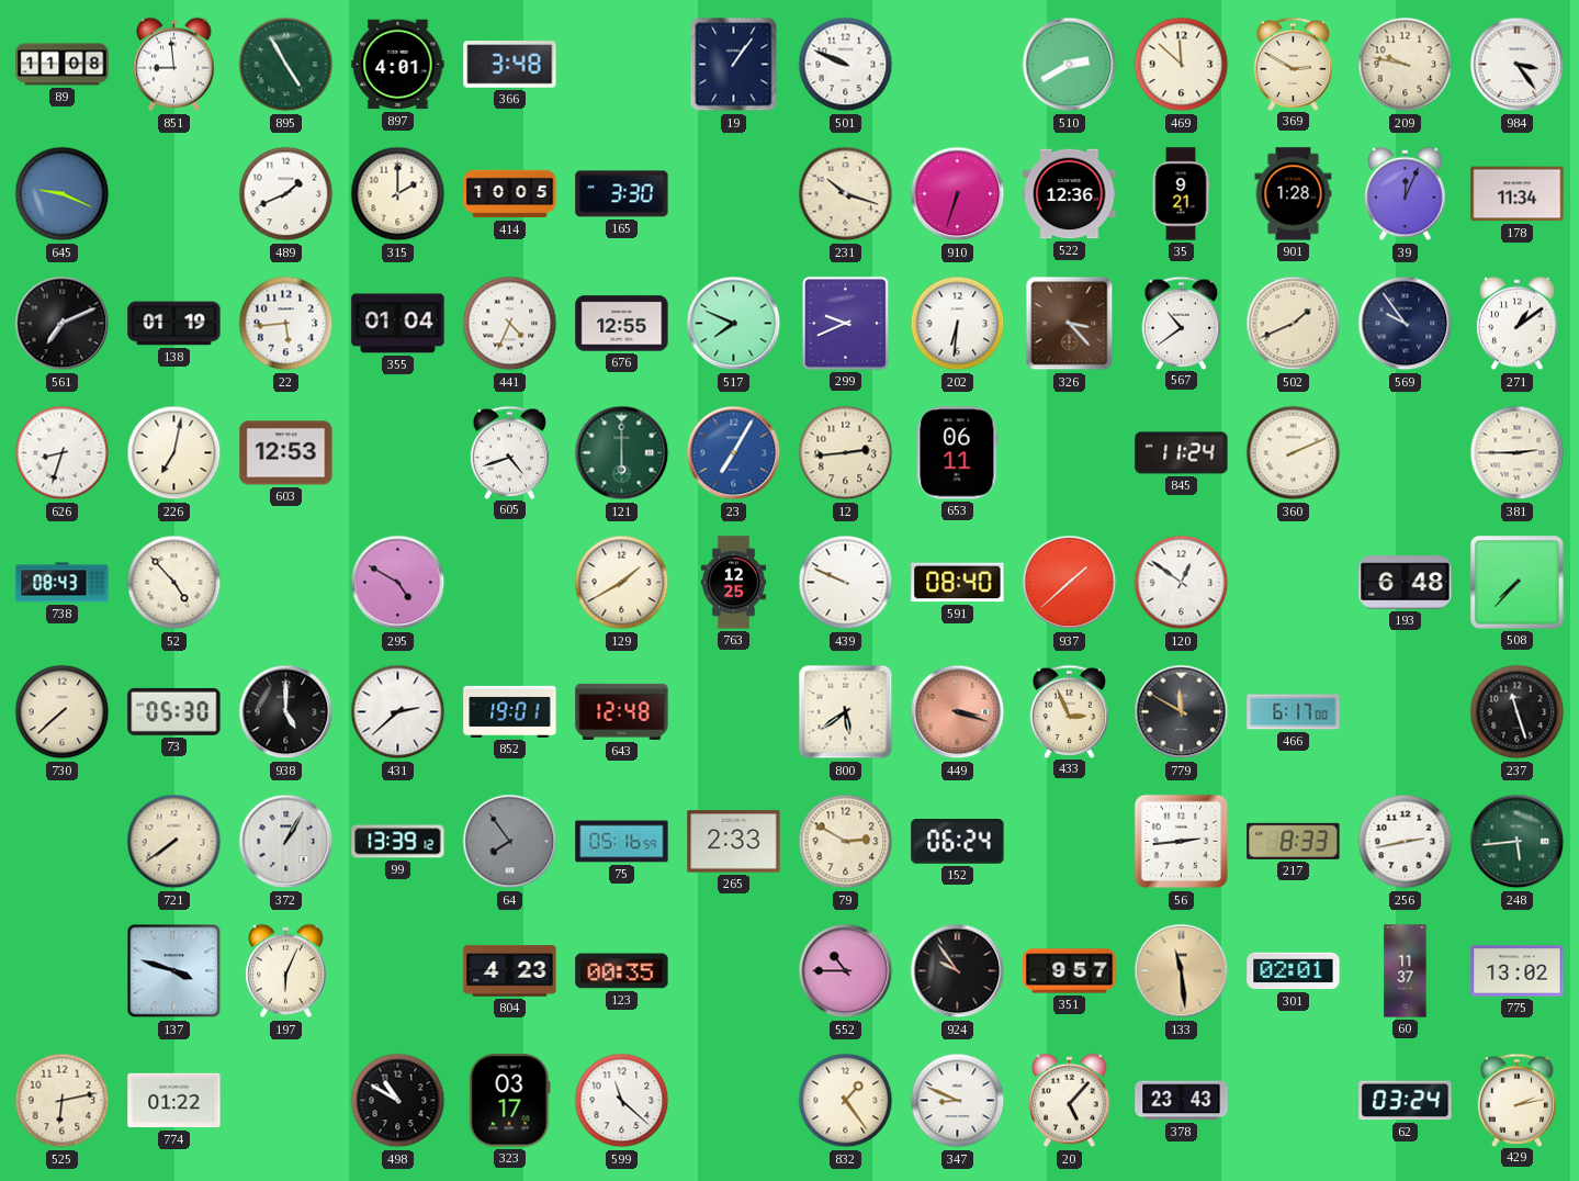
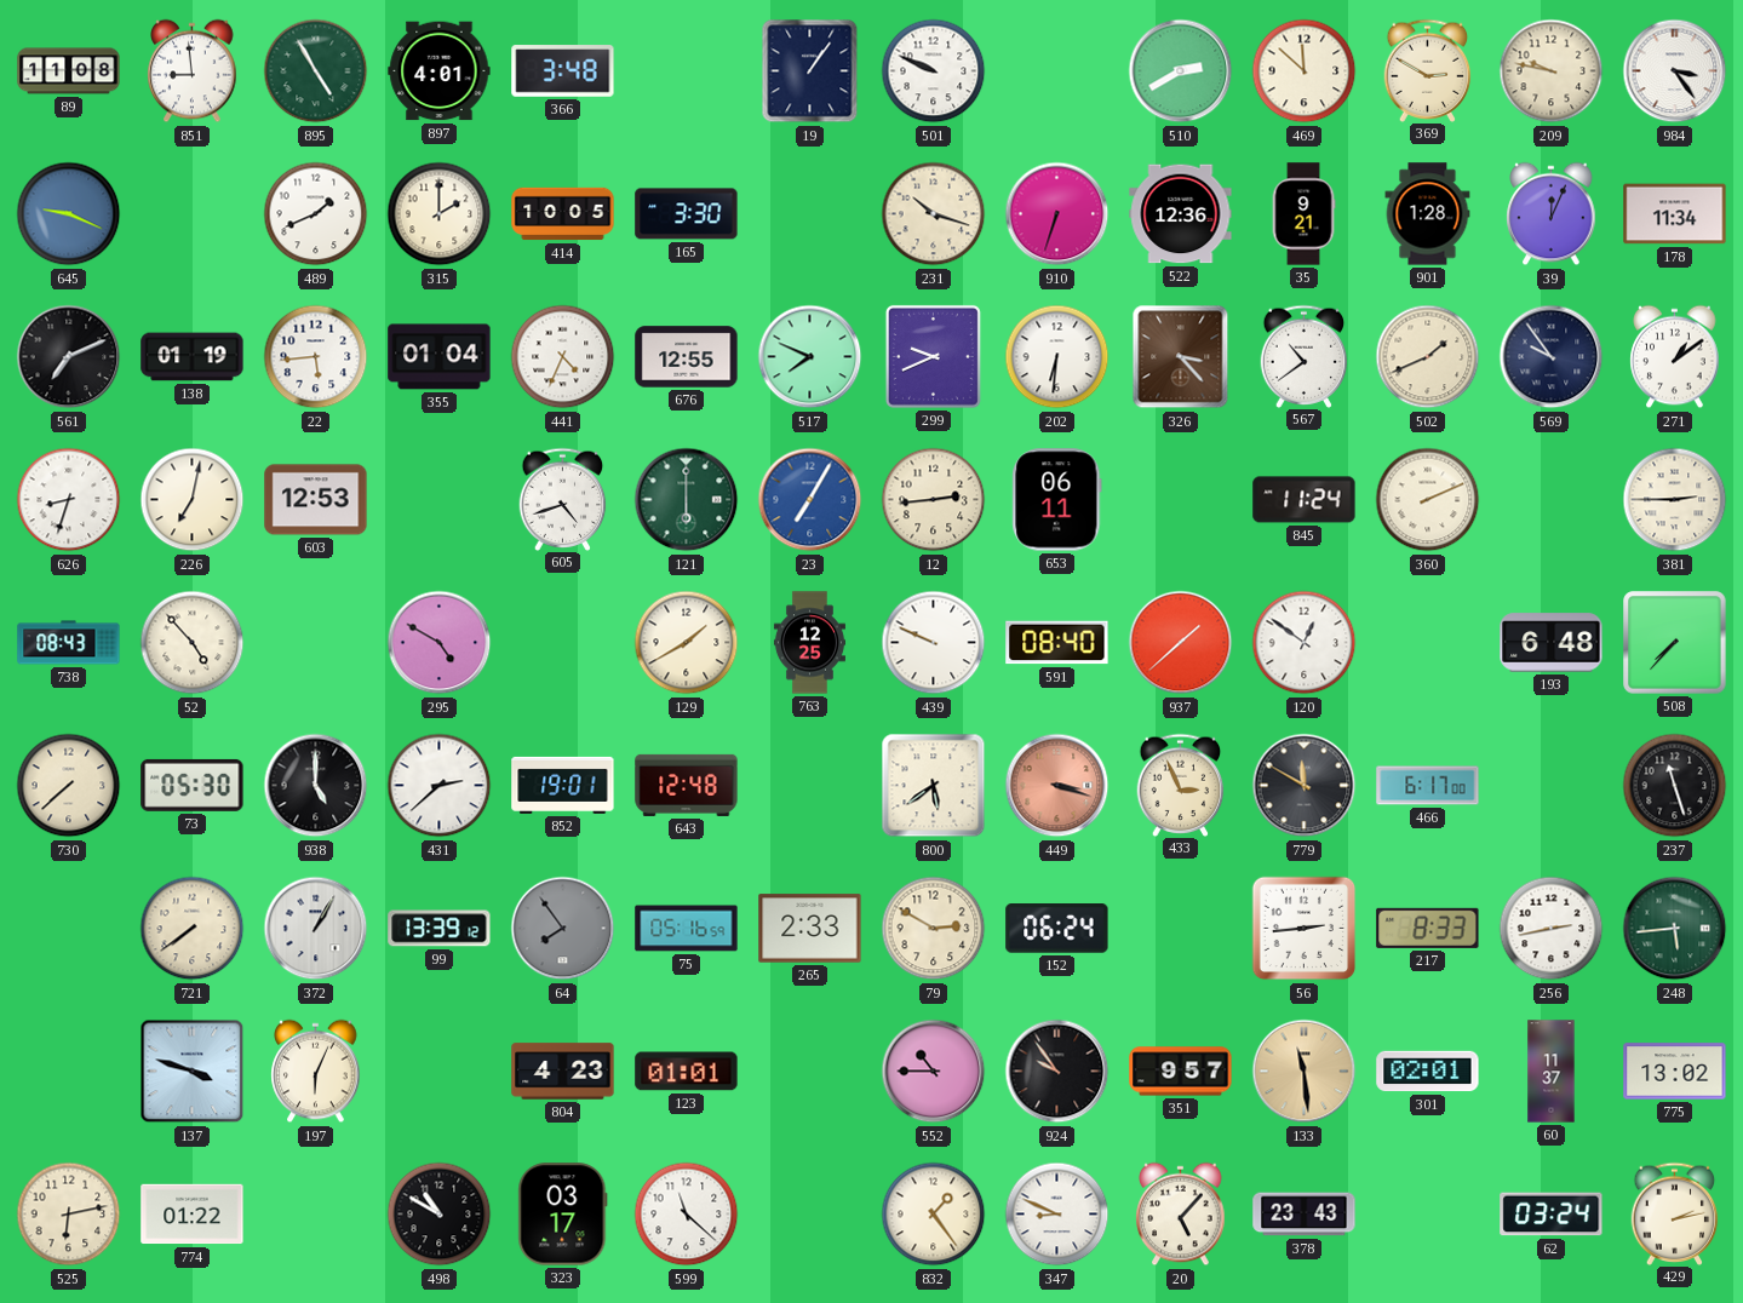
123: 00:35 -> 01:01 (687, 1072)
